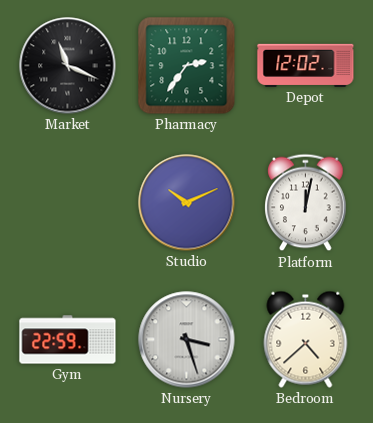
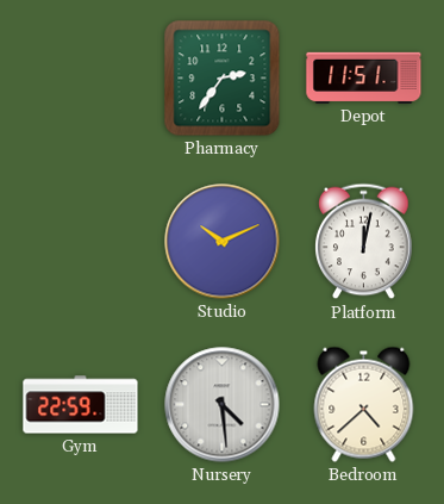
Market: 11:19 -> none (68, 66)
Depot: 12:02 -> 11:51 (364, 77)
Nursery: 3:27 -> 4:29 (223, 405)
